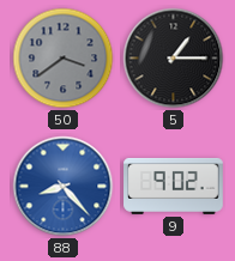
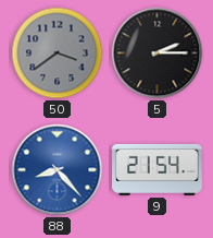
5: 1:15 -> 2:15 (158, 53)
9: 9:02 -> 21:54 (158, 169)
